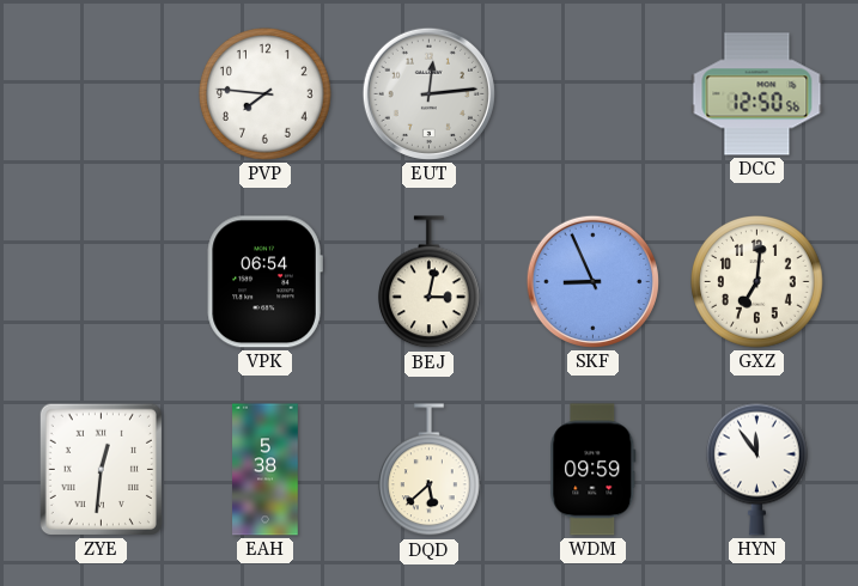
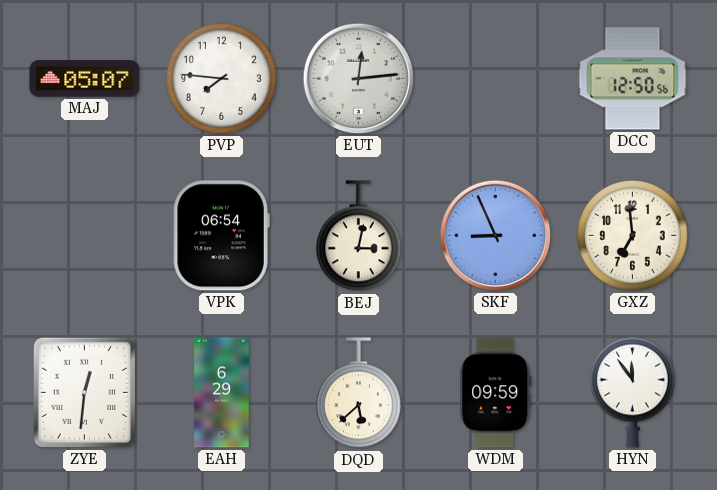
MAJ: none -> 05:07 (85, 79)
GXZ: 7:01 -> 6:59 (633, 236)
EAH: 5:38 -> 6:29 (222, 393)
